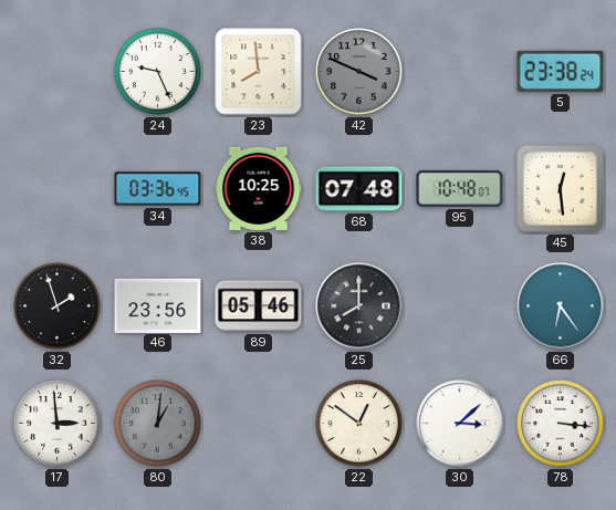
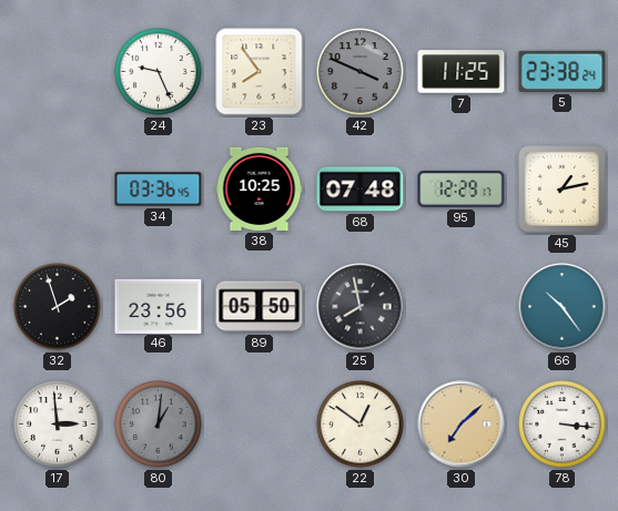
23: 7:59 -> 7:54 (260, 72)
7: none -> 11:25 (462, 72)
95: 10:48 -> 12:29 (462, 188)
45: 12:29 -> 1:13 (563, 190)
89: 05:46 -> 05:50 (260, 307)
25: 8:00 -> 7:58 (361, 307)
66: 6:24 -> 10:24 (563, 307)
30: 3:08 -> 7:08 (462, 425)
30 dial: white -> champagne (462, 425)
